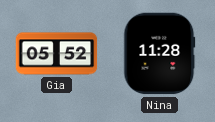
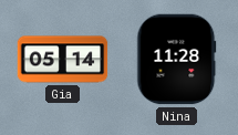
Gia: 05:52 -> 05:14 (63, 60)
